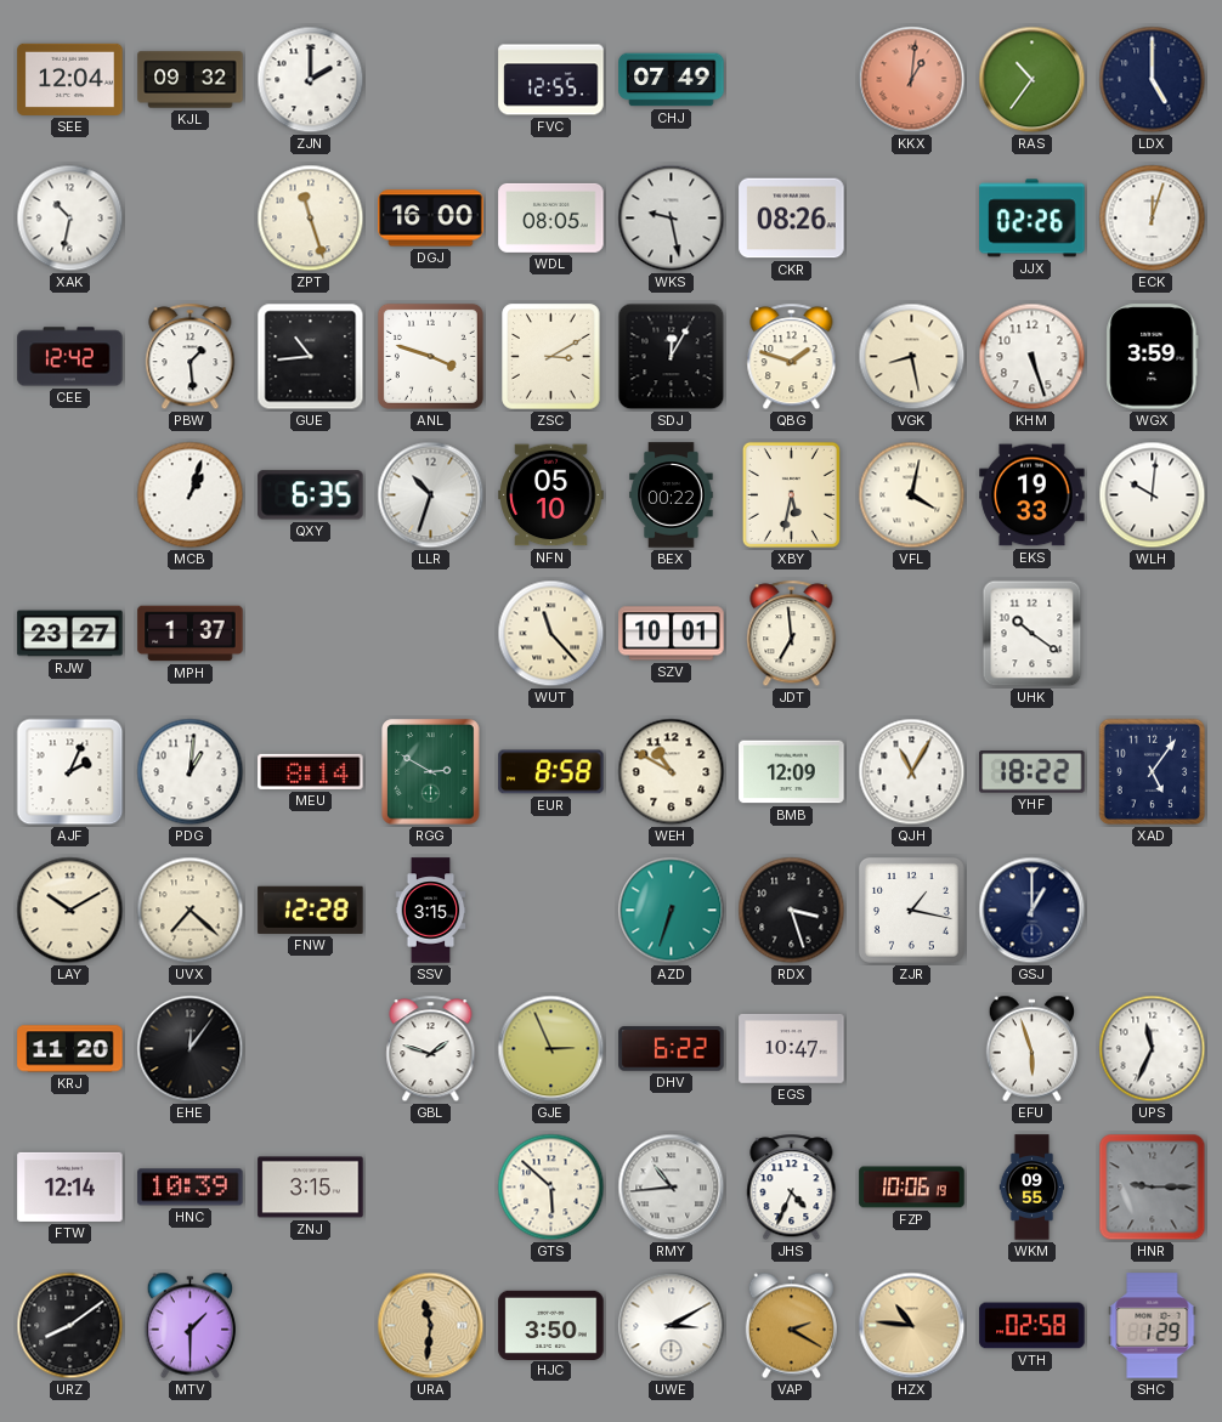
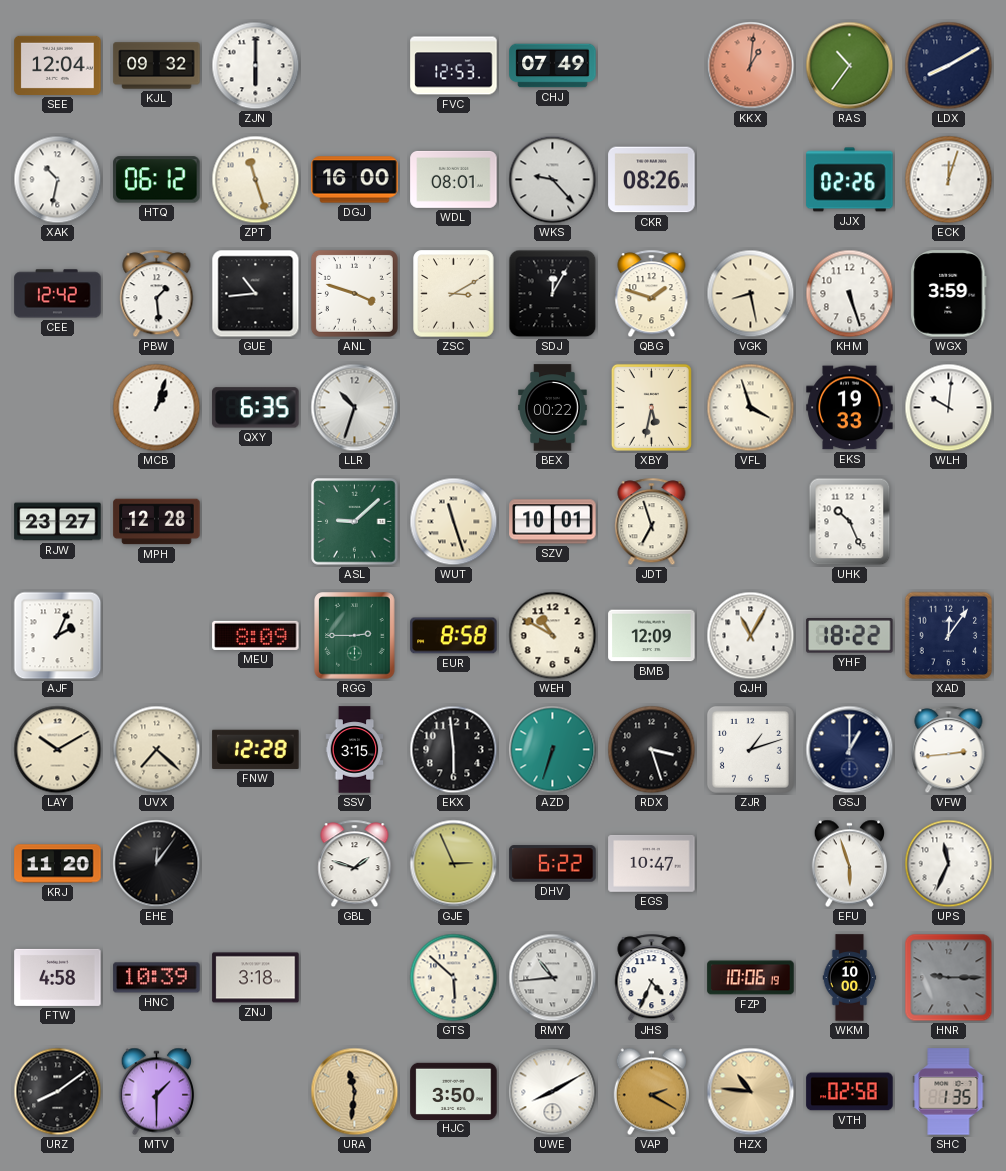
ZJN: 2:00 -> 6:00 (256, 66)
FVC: 12:55 -> 12:53 (454, 66)
LDX: 5:00 -> 8:10 (949, 66)
HTQ: none -> 06:12 (157, 180)
WDL: 08:05 -> 08:01 (454, 179)
WKS: 9:28 -> 9:23 (553, 180)
NFN: 05:10 -> none (551, 495)
VFL: 4:02 -> 3:57 (751, 408)
MPH: 1:37 -> 12:28 (157, 522)
ASL: none -> 9:08 (355, 522)
WUT: 11:23 -> 11:27 (454, 522)
JDT: 6:59 -> 6:57 (652, 522)
UHK: 10:21 -> 10:26 (850, 522)
PDG: 1:01 -> none (191, 772)
MEU: 8:14 -> 8:09 (256, 635)
RGG: 2:50 -> 2:45 (355, 636)
XAD: 5:06 -> 12:06 (949, 636)
EKX: none -> 5:59 (454, 750)
ZJR: 1:17 -> 1:12 (750, 749)
VFW: none -> 2:44 (949, 750)
FTW: 12:14 -> 4:58 (58, 977)
ZNJ: 3:15 -> 3:18 (256, 978)
WKM: 09:55 -> 10:00 (850, 978)
UWE: 3:10 -> 8:10 (553, 1092)
SHC: 1:29 -> 1:35 (949, 1092)
